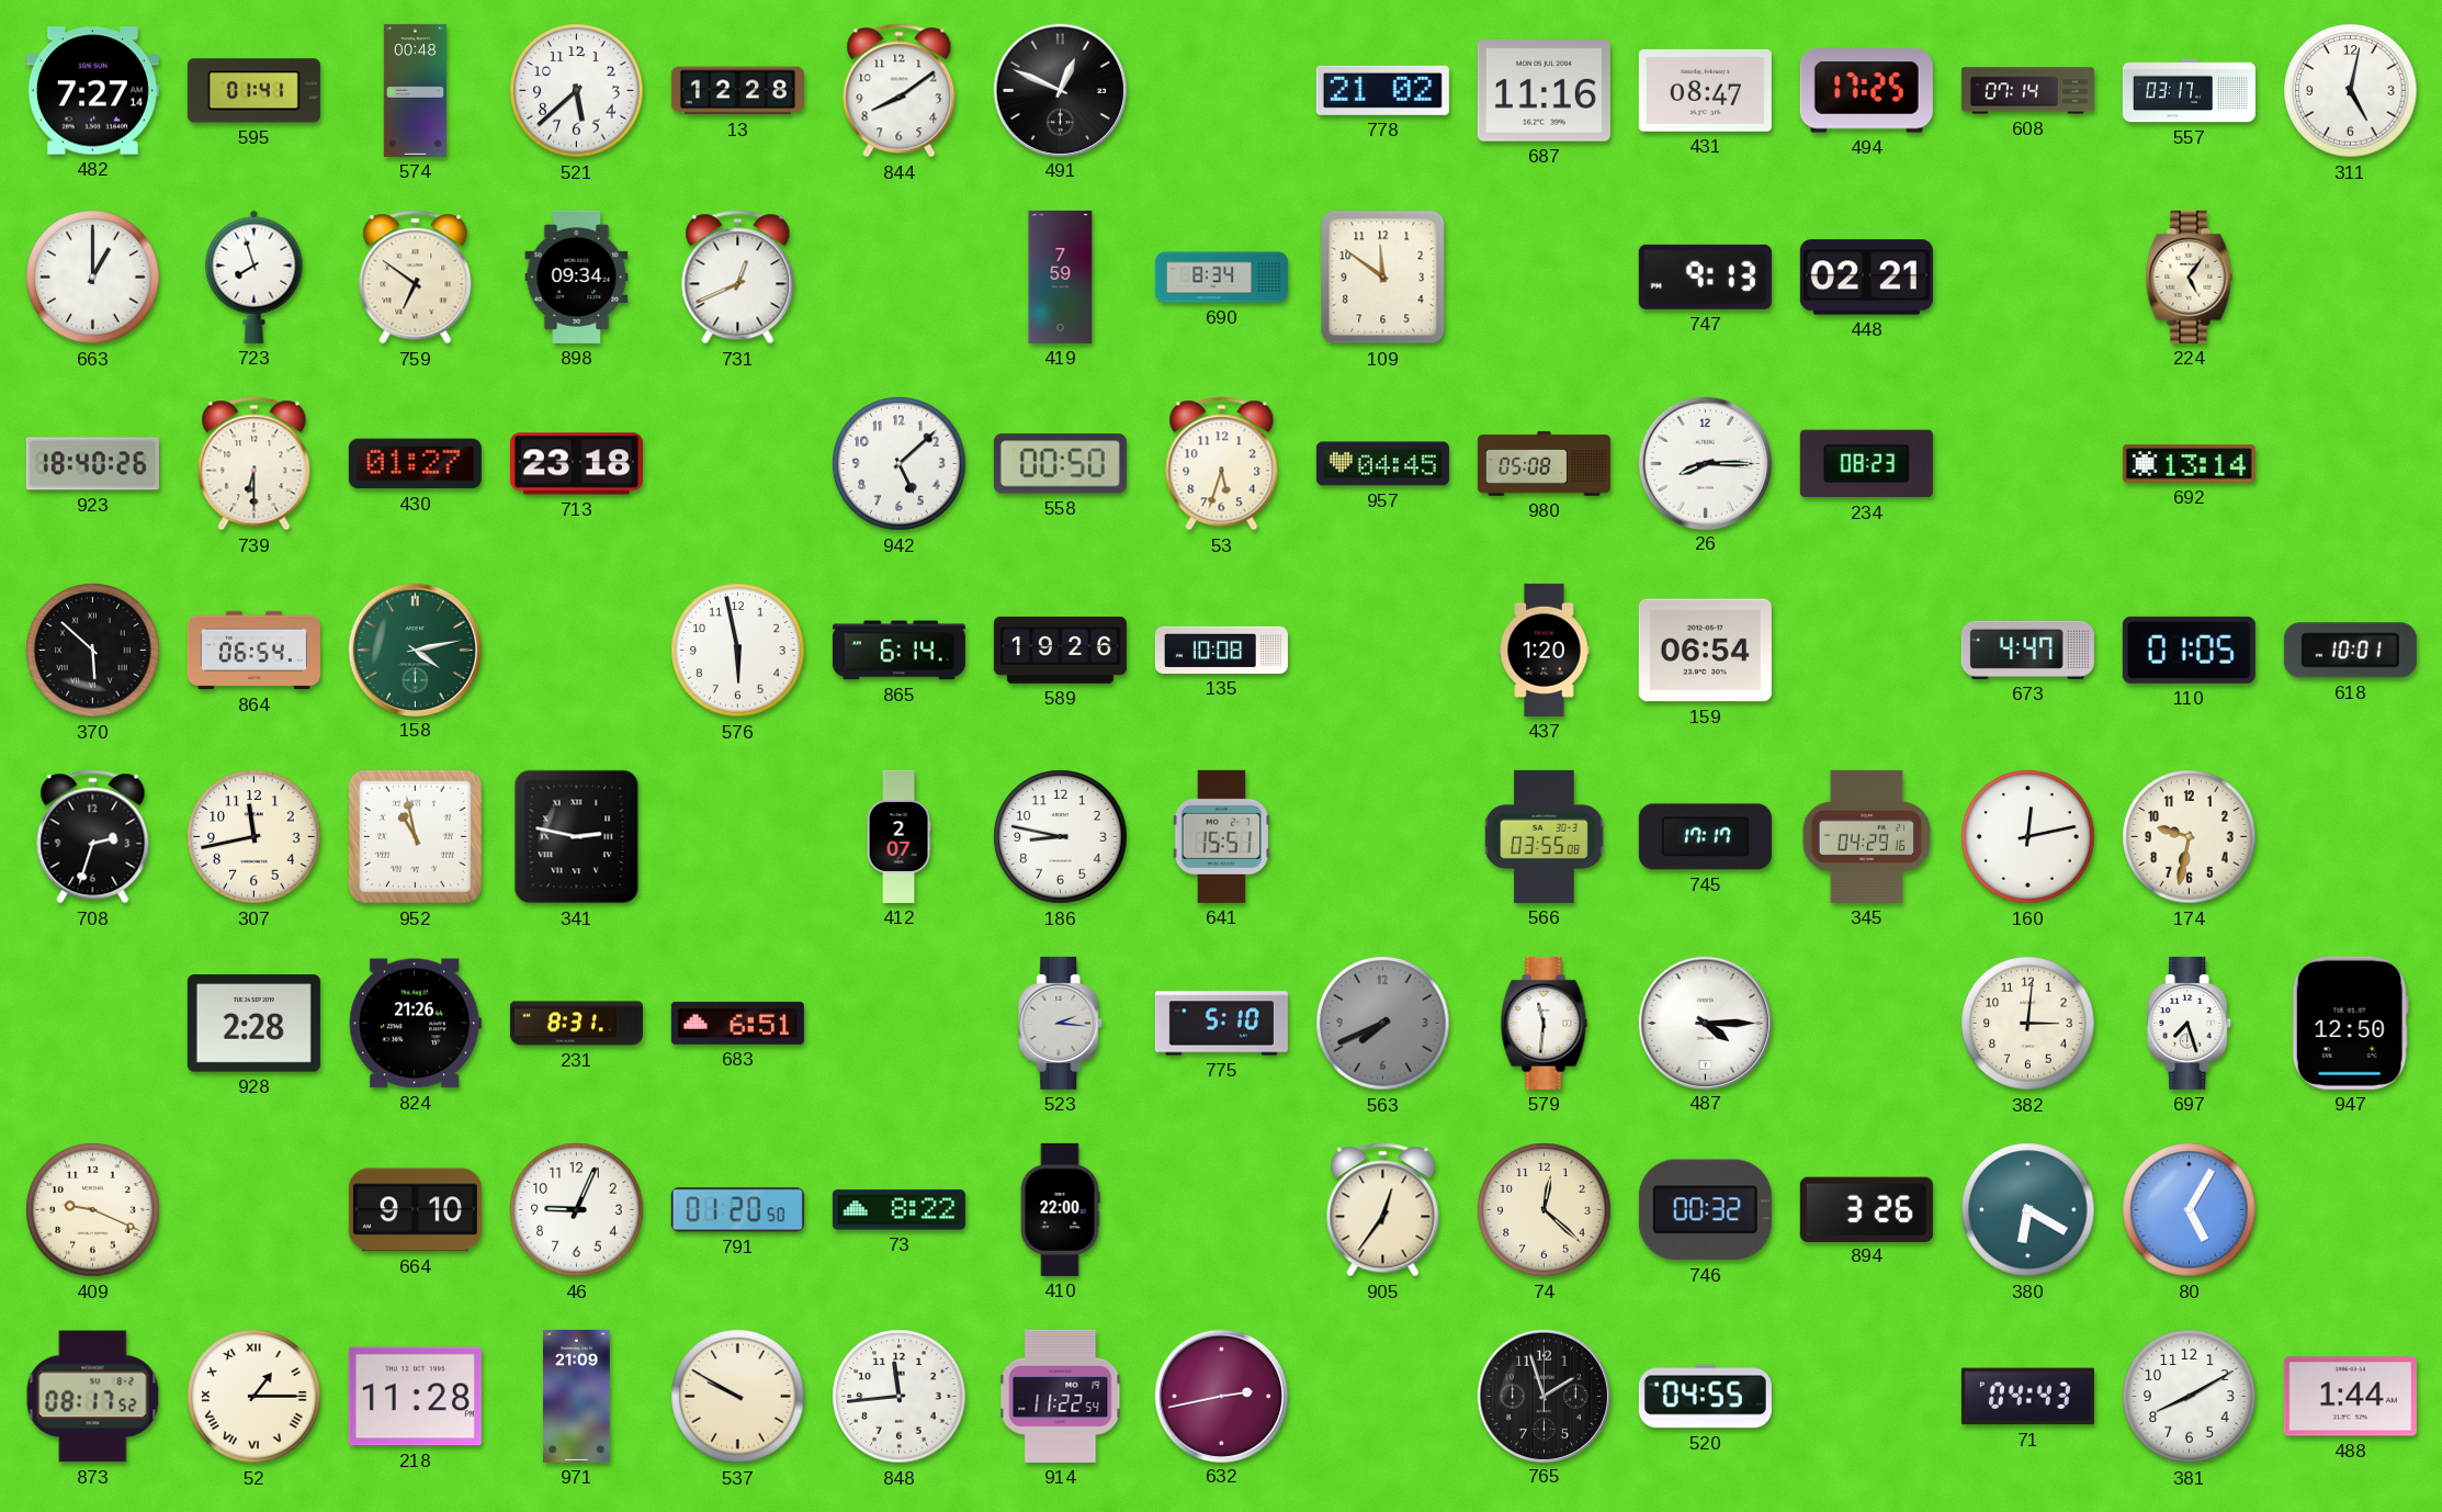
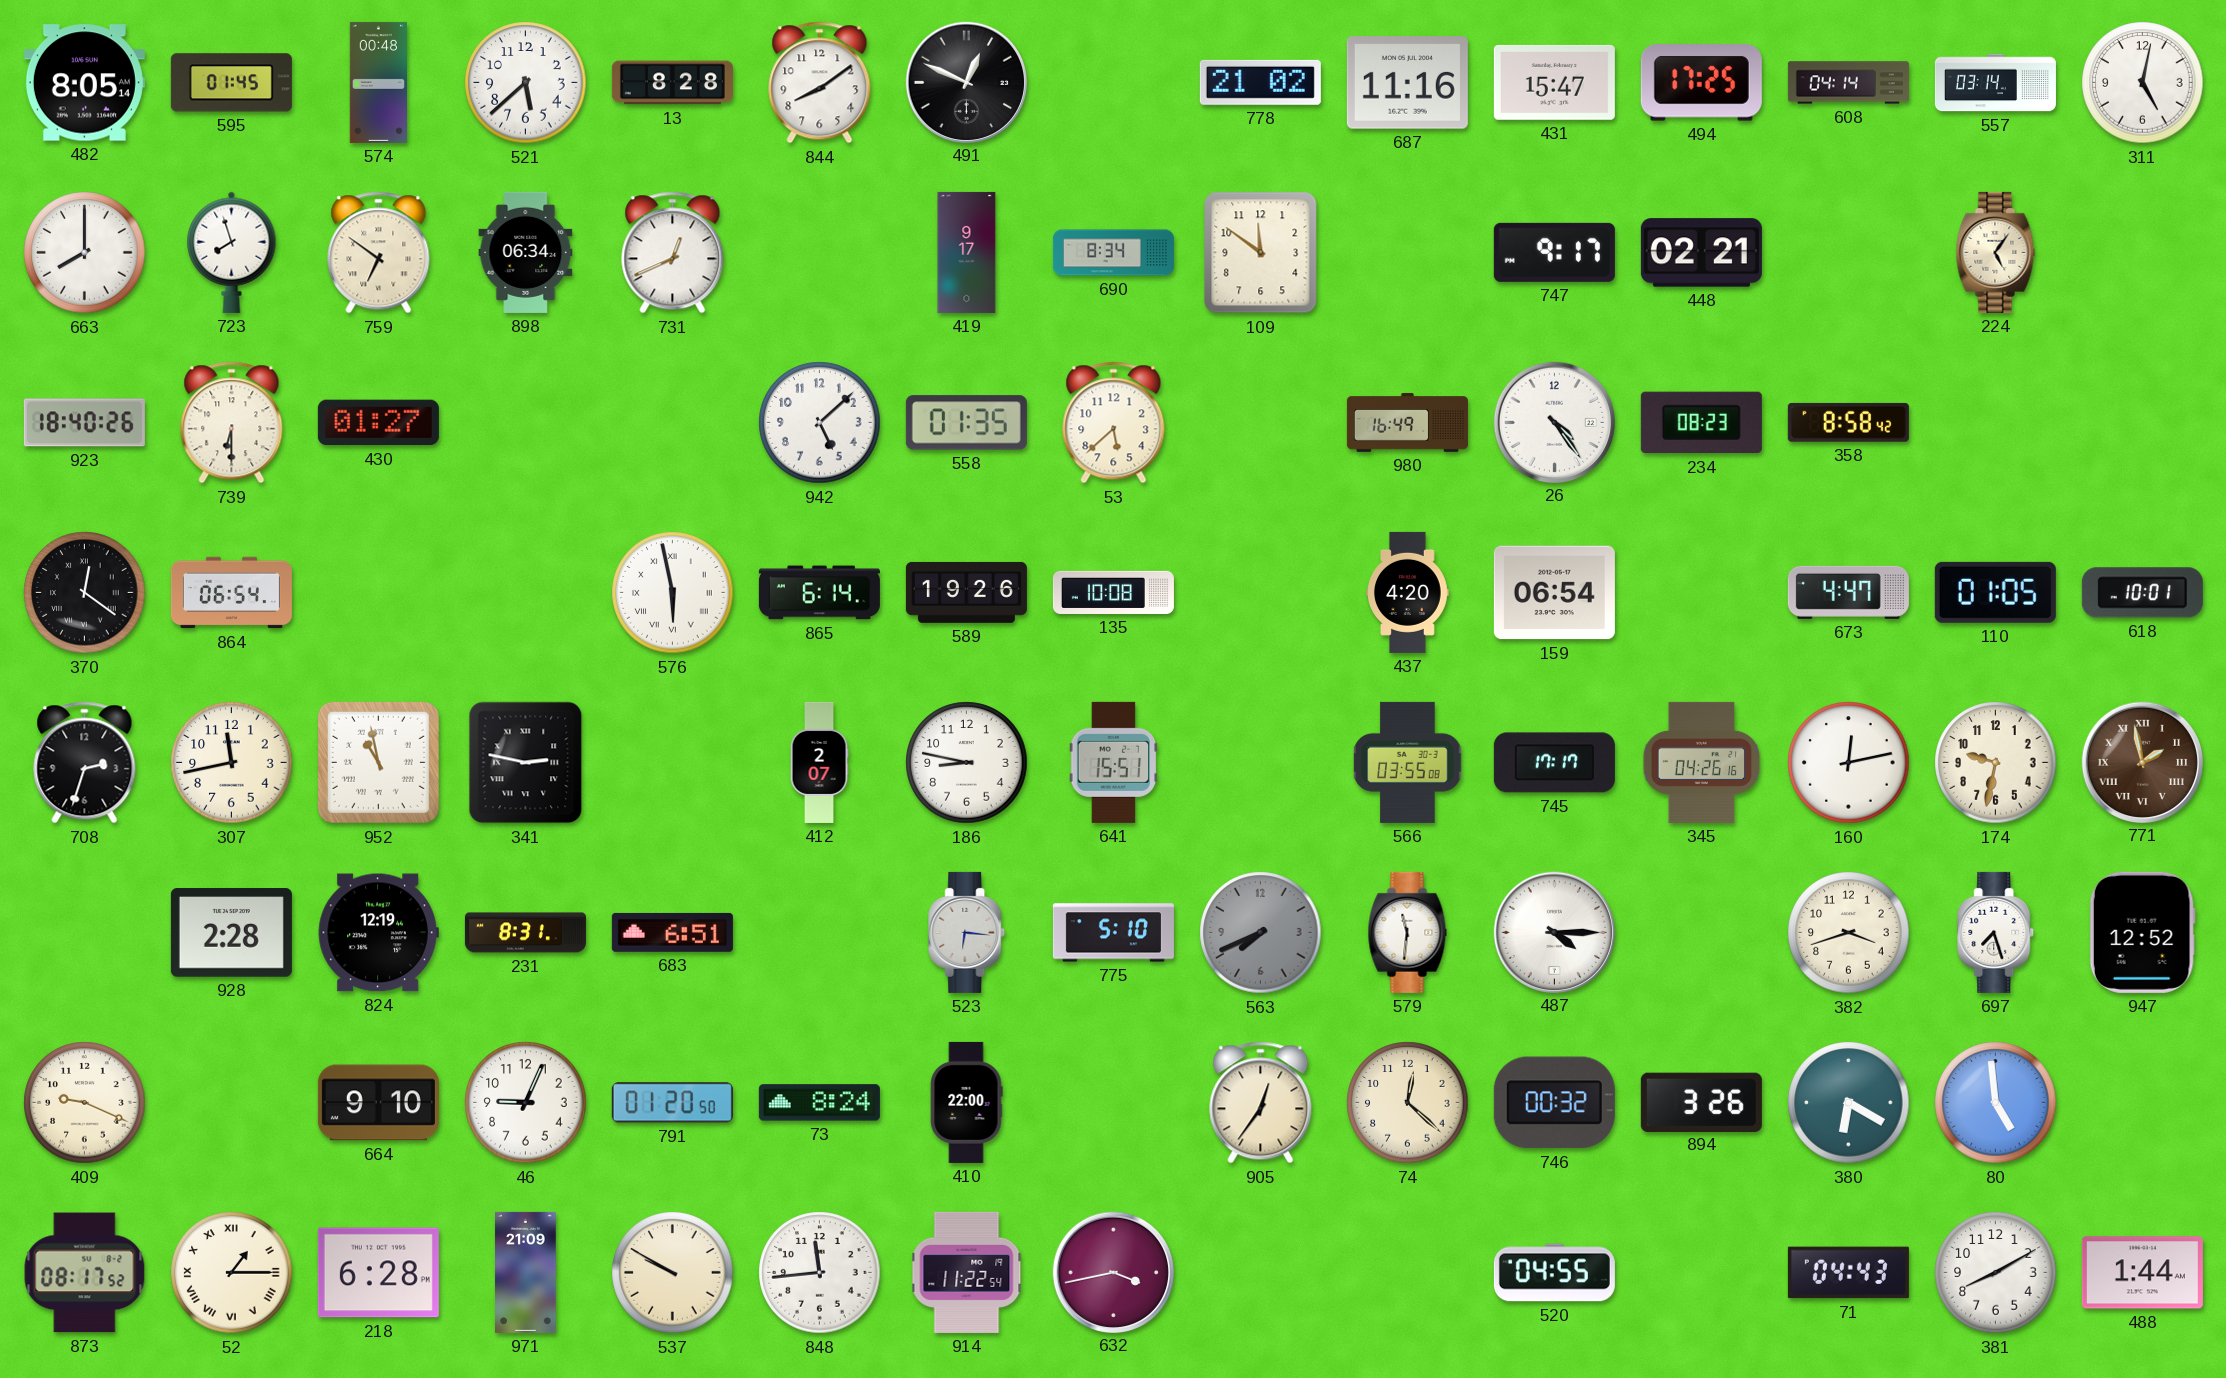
482: 7:27 -> 8:05 (84, 83)
595: 01:41 -> 01:45 (231, 83)
13: 12:28 -> 8:28 (672, 83)
431: 08:47 -> 15:47 (1554, 82)
608: 07:14 -> 04:14 (1848, 83)
557: 03:17 -> 03:14 (1995, 83)
663: 1:00 -> 8:00 (85, 253)
898: 09:34 -> 06:34 (526, 252)
419: 7:59 -> 9:17 (967, 252)
747: 9:13 -> 9:17 (1554, 252)
713: 23:18 -> none (576, 464)
558: 00:50 -> 01:35 (966, 423)
53: 5:33 -> 5:38 (1114, 423)
957: 04:45 -> none (1382, 464)
980: 05:08 -> 16:49 (1407, 423)
26: 8:15 -> 4:24 (1554, 422)
358: none -> 8:58 (1848, 422)
692: 13:14 -> none (2189, 464)
370: 5:52 -> 12:21 (85, 593)
158: 4:13 -> none (415, 650)
576 numerals: Arabic -> Roman (673, 593)
437: 1:20 -> 4:20 (1408, 592)
345: 04:29 -> 04:26 (1702, 762)
771: none -> 1:58 (2142, 762)
824: 21:26 -> 12:19 (378, 933)
523: 2:16 -> 6:16 (967, 932)
382: 3:01 -> 3:42 (1849, 933)
947: 12:50 -> 12:52 (2142, 932)
73: 8:22 -> 8:24 (819, 1103)
80: 5:05 -> 4:59 (1996, 1103)
218: 11:28 -> 6:28 (378, 1273)
632: 2:43 -> 3:43 (1113, 1272)
765: 1:57 -> none (1544, 1396)
